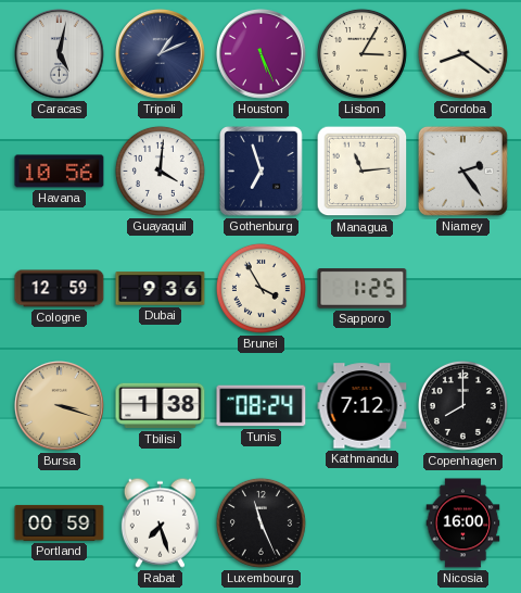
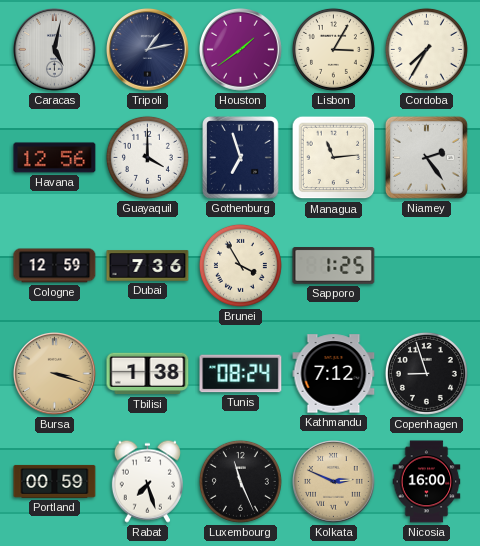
Tripoli: 1:11 -> 1:13 (148, 50)
Houston: 5:26 -> 1:39 (241, 50)
Cordoba: 8:21 -> 7:35 (426, 49)
Havana: 10:56 -> 12:56 (55, 158)
Guayaquil: 4:01 -> 4:00 (147, 157)
Dubai: 9:36 -> 7:36 (148, 266)
Copenhagen: 8:00 -> 8:57 (426, 373)
Kolkata: none -> 2:49 (334, 482)
